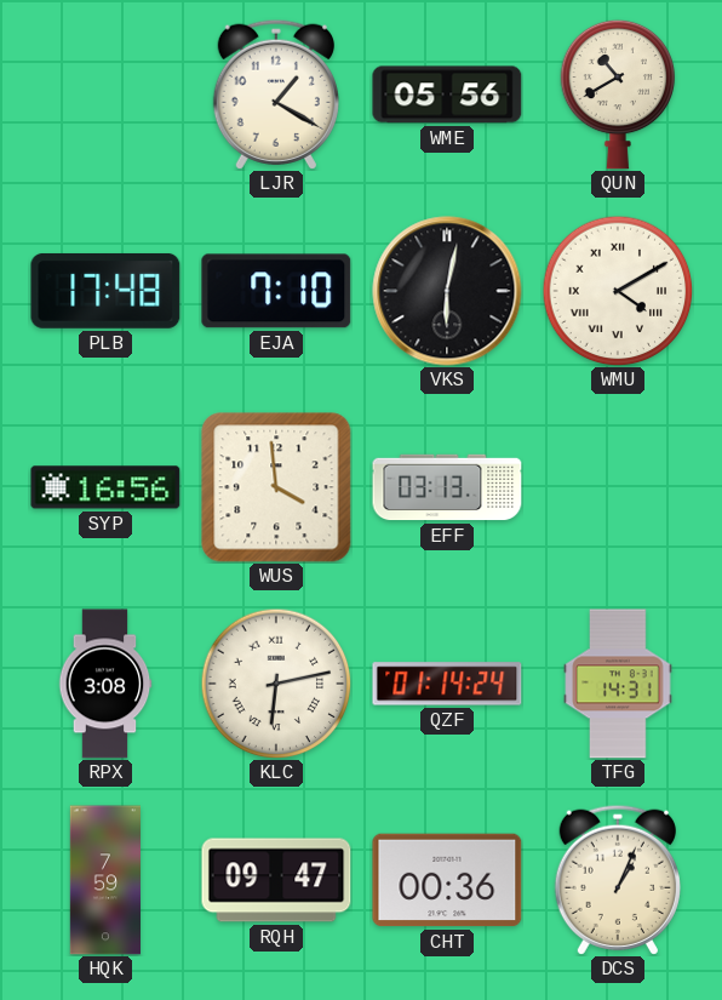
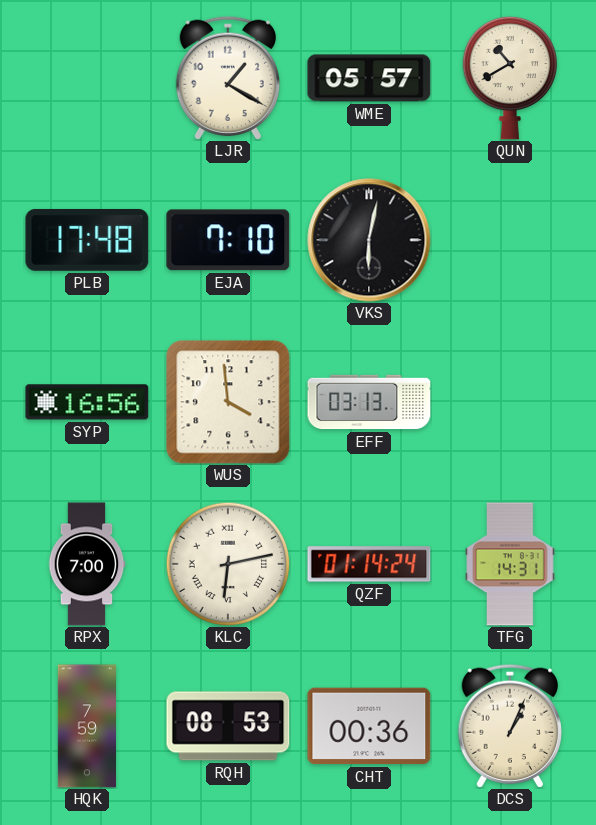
WME: 05:56 -> 05:57 (369, 78)
WMU: 4:10 -> none (618, 291)
RPX: 3:08 -> 7:00 (87, 564)
RQH: 09:47 -> 08:53 (228, 726)
